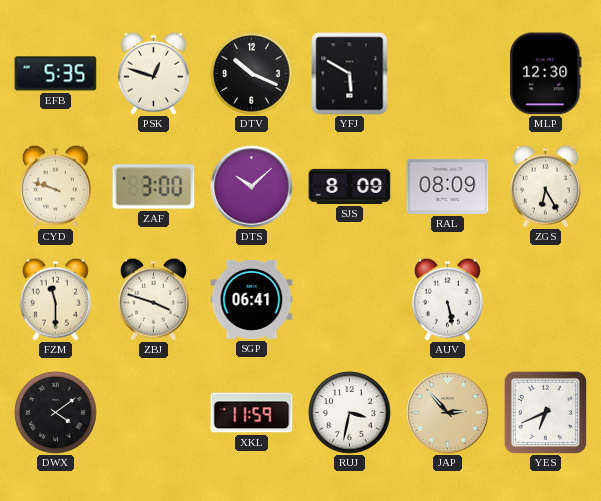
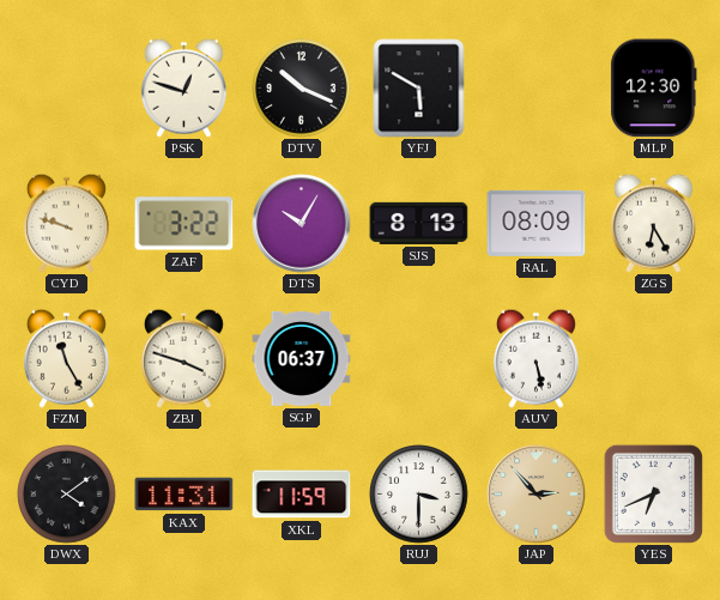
EFB: 5:35 -> none (56, 74)
ZAF: 3:00 -> 3:22 (184, 224)
DTS: 10:08 -> 10:05 (302, 224)
SJS: 8:09 -> 8:13 (419, 223)
FZM: 11:30 -> 11:25 (66, 358)
SGP: 06:41 -> 06:37 (302, 358)
KAX: none -> 11:31 (184, 495)
RUJ: 3:32 -> 3:30 (419, 495)
